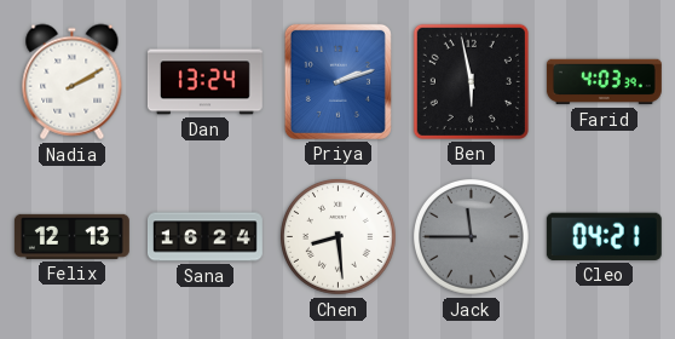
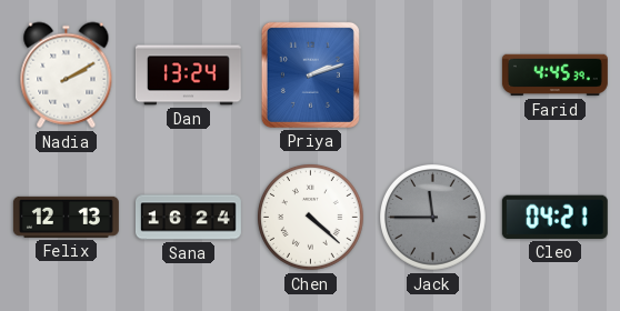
Ben: 5:58 -> none (471, 81)
Farid: 4:03 -> 4:45 (554, 76)
Chen: 8:29 -> 4:22 (311, 218)
